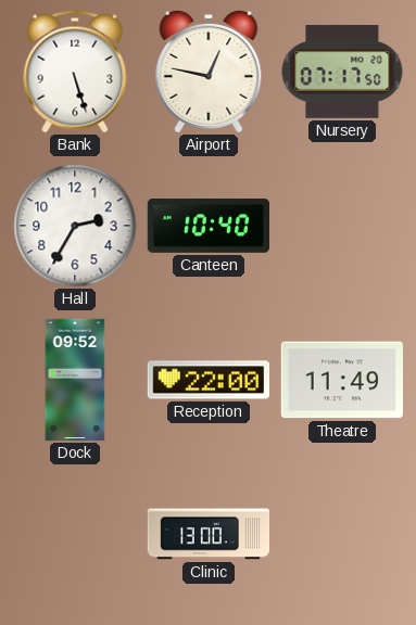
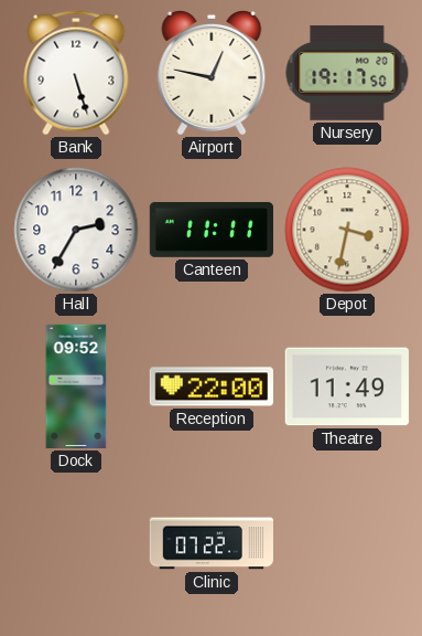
Nursery: 07:17 -> 19:17 (347, 73)
Canteen: 10:40 -> 11:11 (210, 231)
Depot: none -> 3:32 (347, 230)
Clinic: 13:00 -> 07:22 (210, 543)
